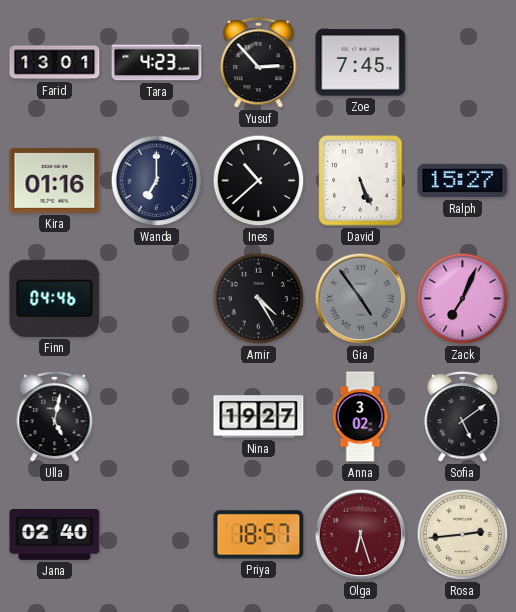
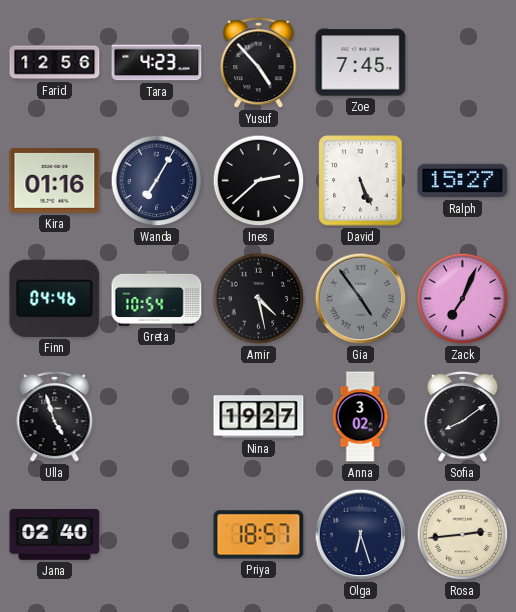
Farid: 13:01 -> 12:56 (55, 63)
Yusuf: 2:53 -> 4:53 (259, 63)
Wanda: 7:00 -> 7:05 (157, 181)
Ines: 10:38 -> 2:38 (259, 181)
Greta: none -> 10:54 (157, 298)
Amir: 4:25 -> 4:28 (259, 299)
Ulla: 5:02 -> 4:57 (55, 417)
Sofia: 5:09 -> 8:09 (463, 417)
Olga dial: burgundy -> navy (361, 535)
